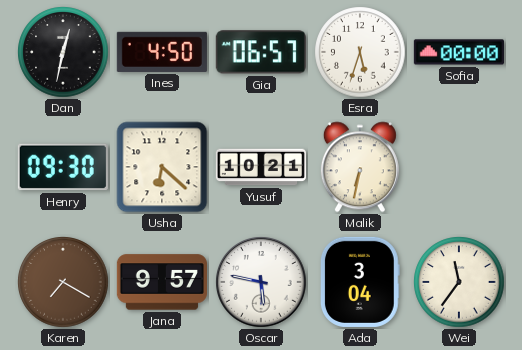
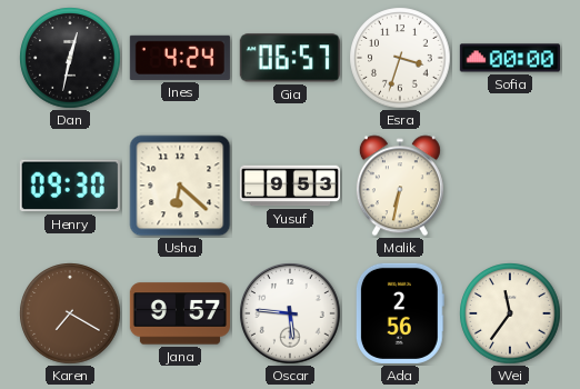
Ines: 4:50 -> 4:24 (180, 58)
Esra: 5:33 -> 3:33 (400, 58)
Yusuf: 10:21 -> 9:53 (290, 186)
Oscar: 5:47 -> 5:46 (290, 313)
Ada: 3:04 -> 2:56 (400, 313)
